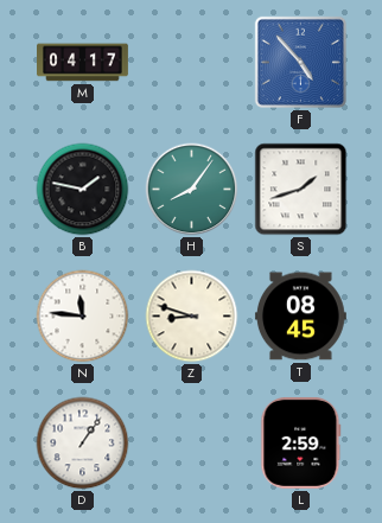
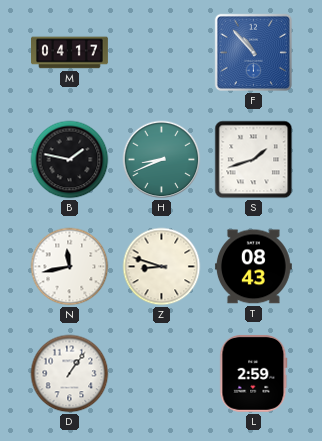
F: 4:53 -> 10:53 (253, 52)
H: 8:06 -> 8:41 (162, 160)
N: 11:46 -> 11:43 (70, 267)
T: 08:45 -> 08:43 (253, 267)
